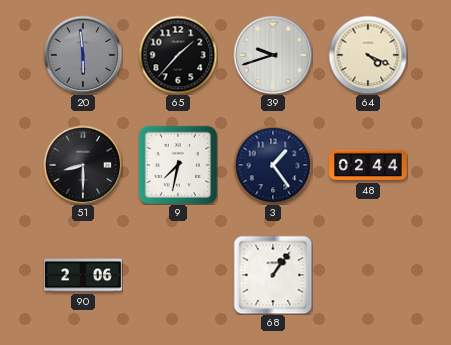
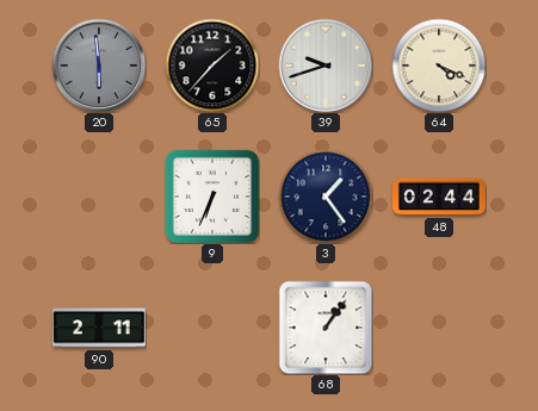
51: 8:30 -> none (83, 165)
9: 7:32 -> 6:34 (212, 197)
90: 2:06 -> 2:11 (100, 328)
